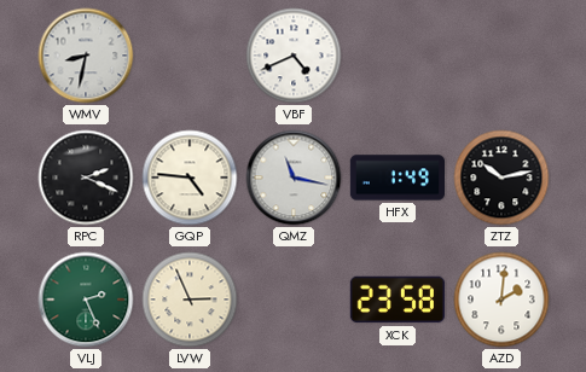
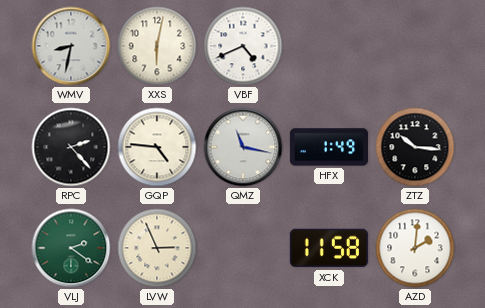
XXS: none -> 6:02 (157, 46)
RPC: 2:19 -> 2:23 (71, 147)
ZTZ: 10:13 -> 10:16 (415, 147)
VLJ: 2:26 -> 2:21 (71, 248)
XCK: 23:58 -> 11:58 (329, 248)
